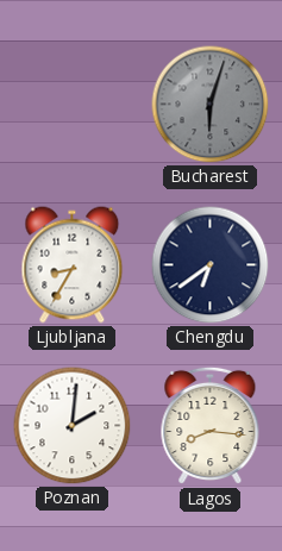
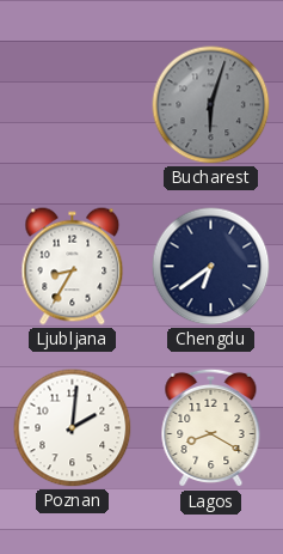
Lagos: 8:16 -> 8:20 (211, 428)
